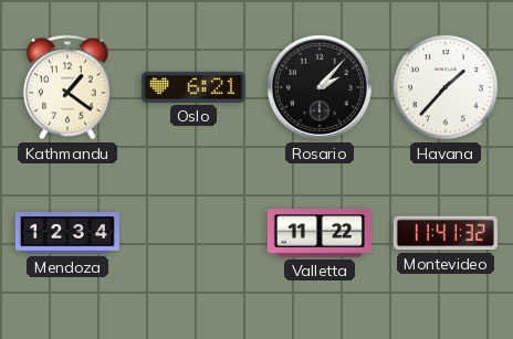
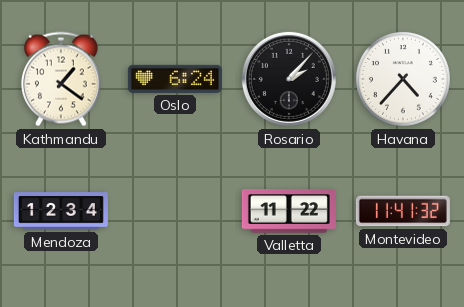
Oslo: 6:21 -> 6:24 (175, 79)
Havana: 1:37 -> 4:37 (403, 79)
